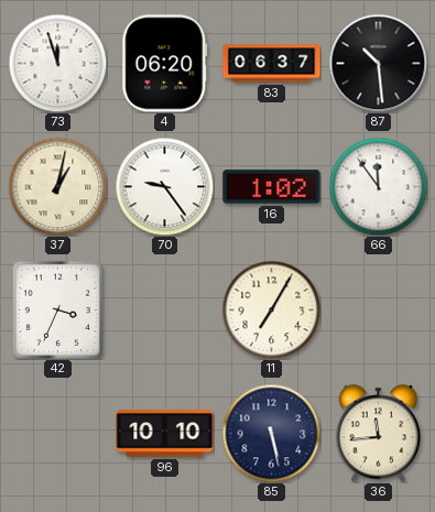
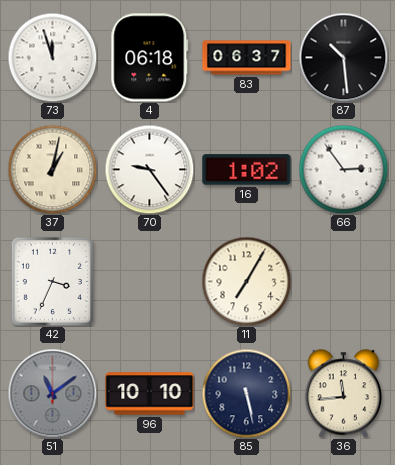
4: 06:20 -> 06:18 (150, 58)
66: 11:54 -> 2:54 (343, 169)
51: none -> 11:09 (52, 393)
